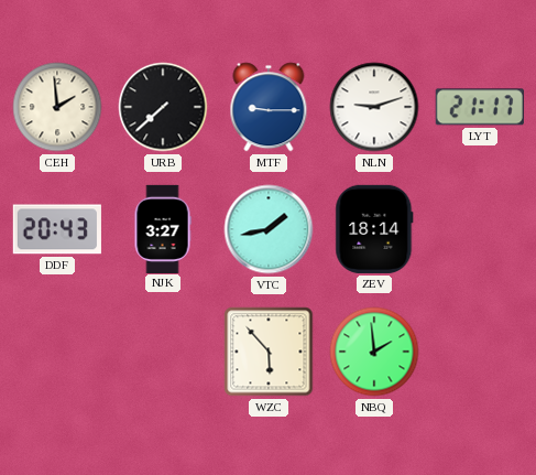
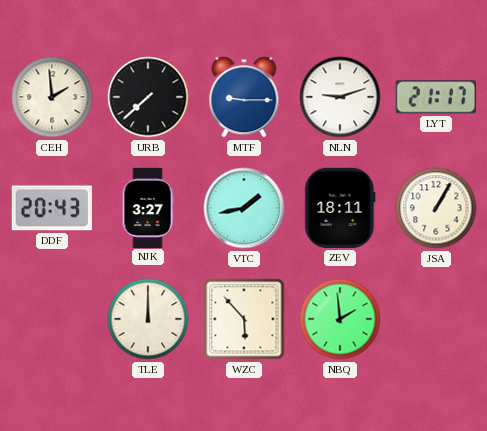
ZEV: 18:14 -> 18:11 (340, 208)
JSA: none -> 1:05 (436, 208)
TLE: none -> 12:00 (148, 319)
